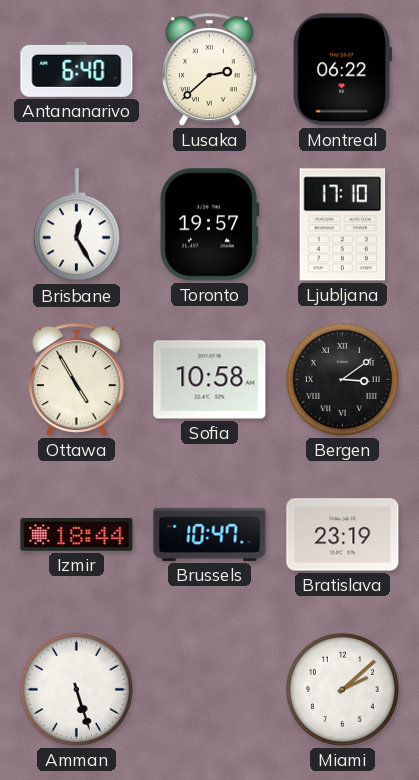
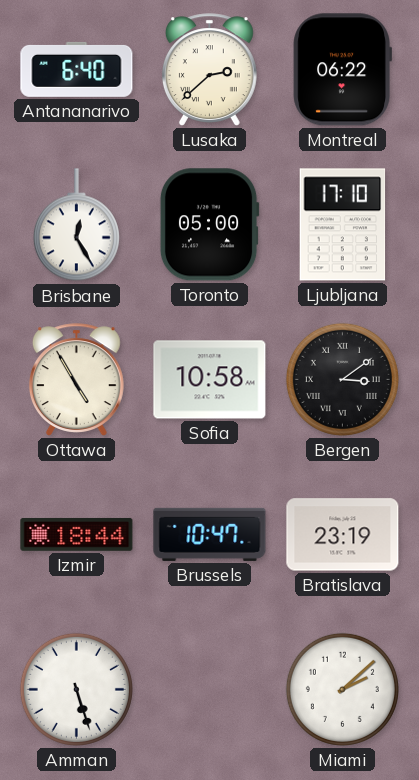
Toronto: 19:57 -> 05:00 (209, 225)
